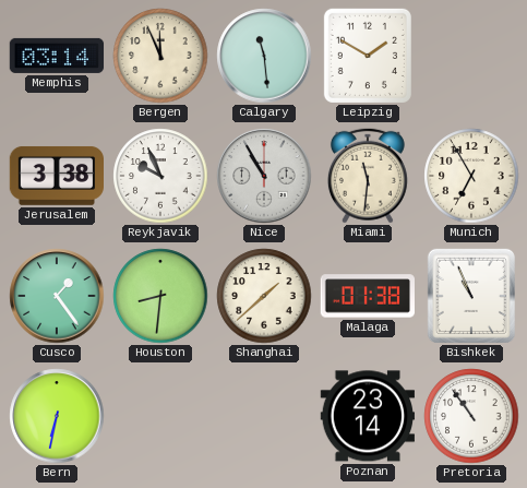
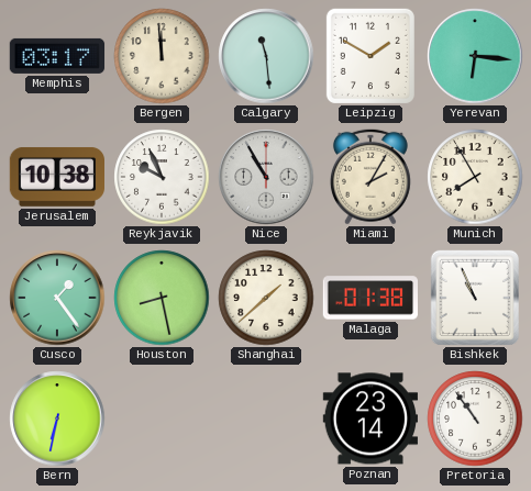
Memphis: 03:14 -> 03:17 (57, 56)
Bergen: 11:56 -> 11:59 (162, 56)
Yerevan: none -> 6:16 (475, 56)
Jerusalem: 3:38 -> 10:38 (57, 177)
Miami: 11:31 -> 2:05 (370, 177)
Munich: 6:55 -> 7:55 (475, 177)
Houston: 8:31 -> 8:28 (162, 298)
